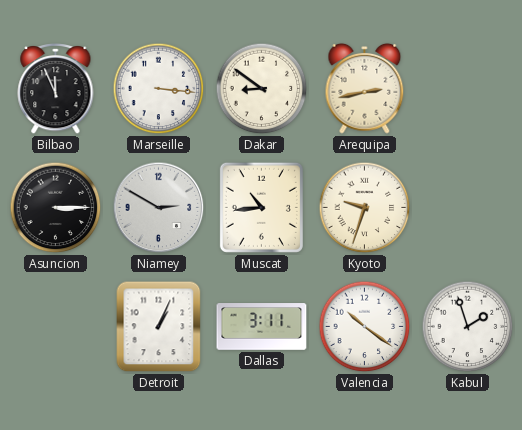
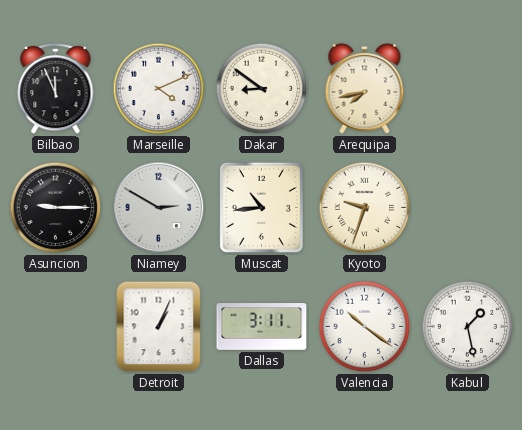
Marseille: 3:16 -> 4:11 (159, 89)
Arequipa: 2:43 -> 7:43 (365, 88)
Asuncion: 3:15 -> 9:15 (56, 208)
Kabul: 1:57 -> 1:28 (468, 327)
